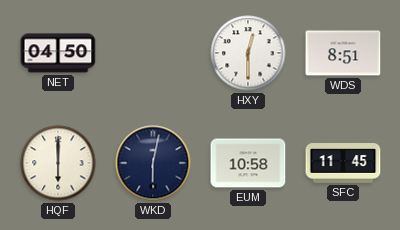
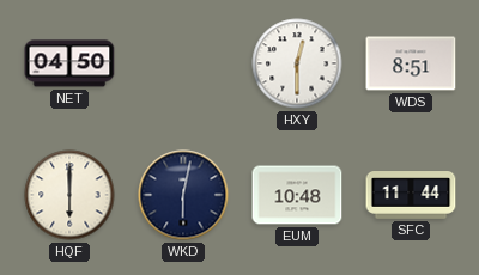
EUM: 10:58 -> 10:48 (297, 195)
SFC: 11:45 -> 11:44 (411, 196)
